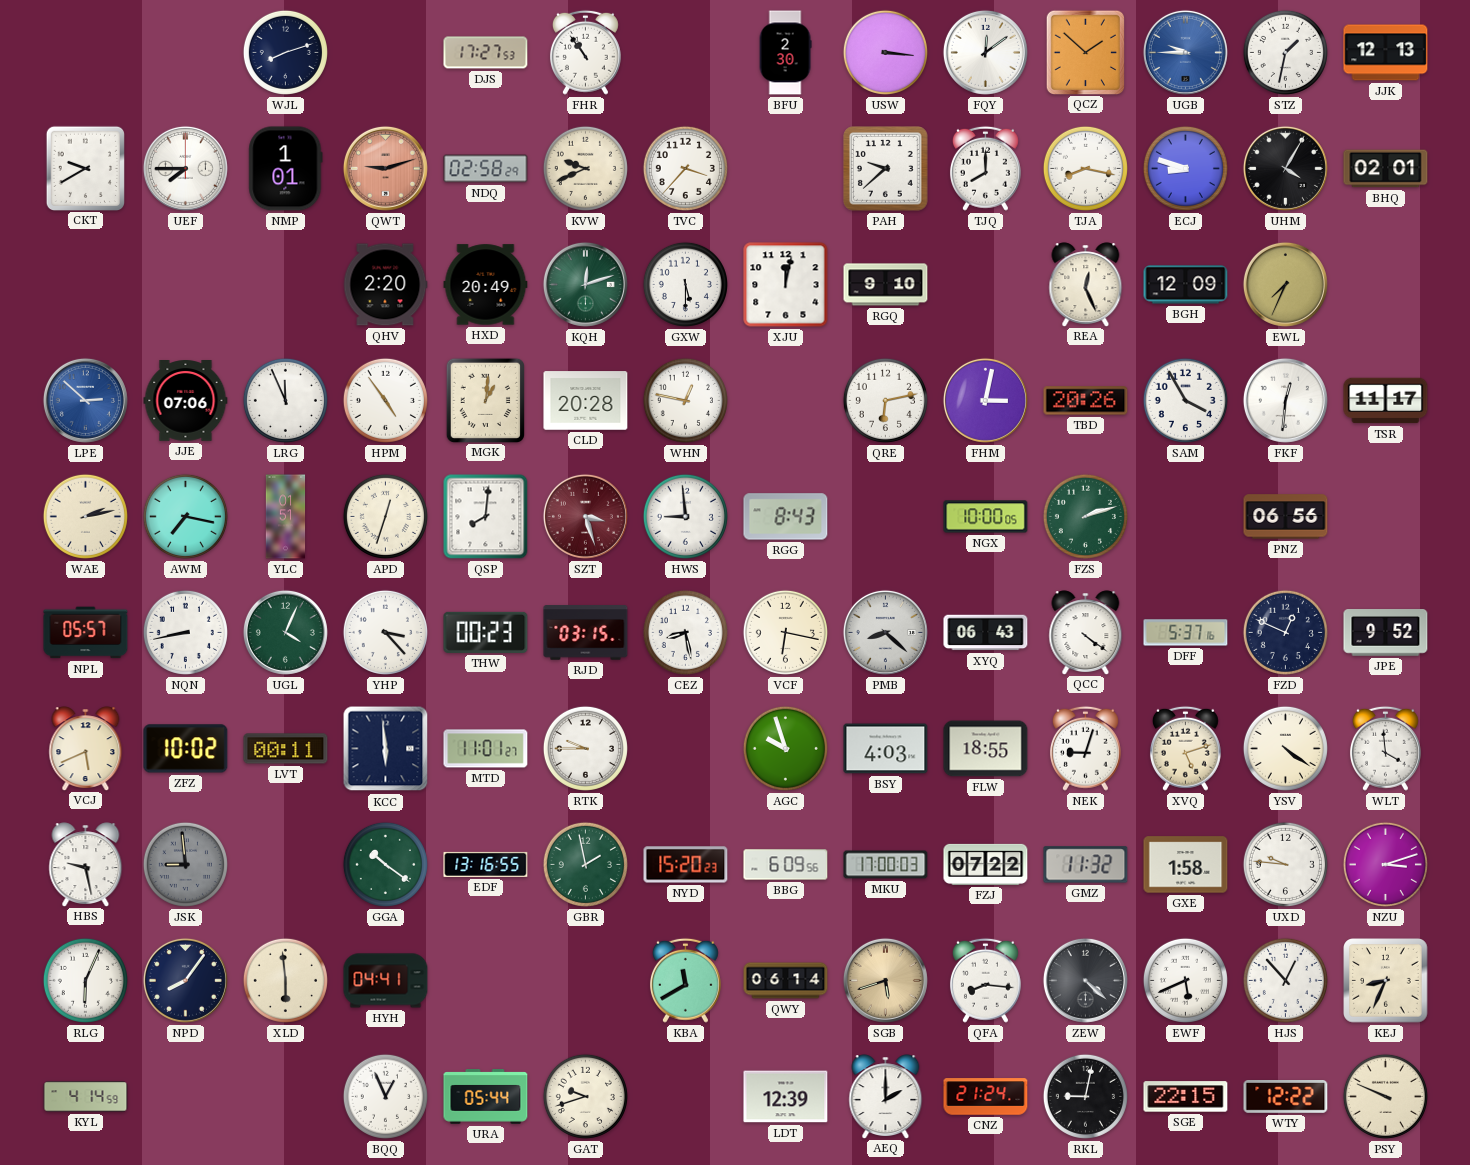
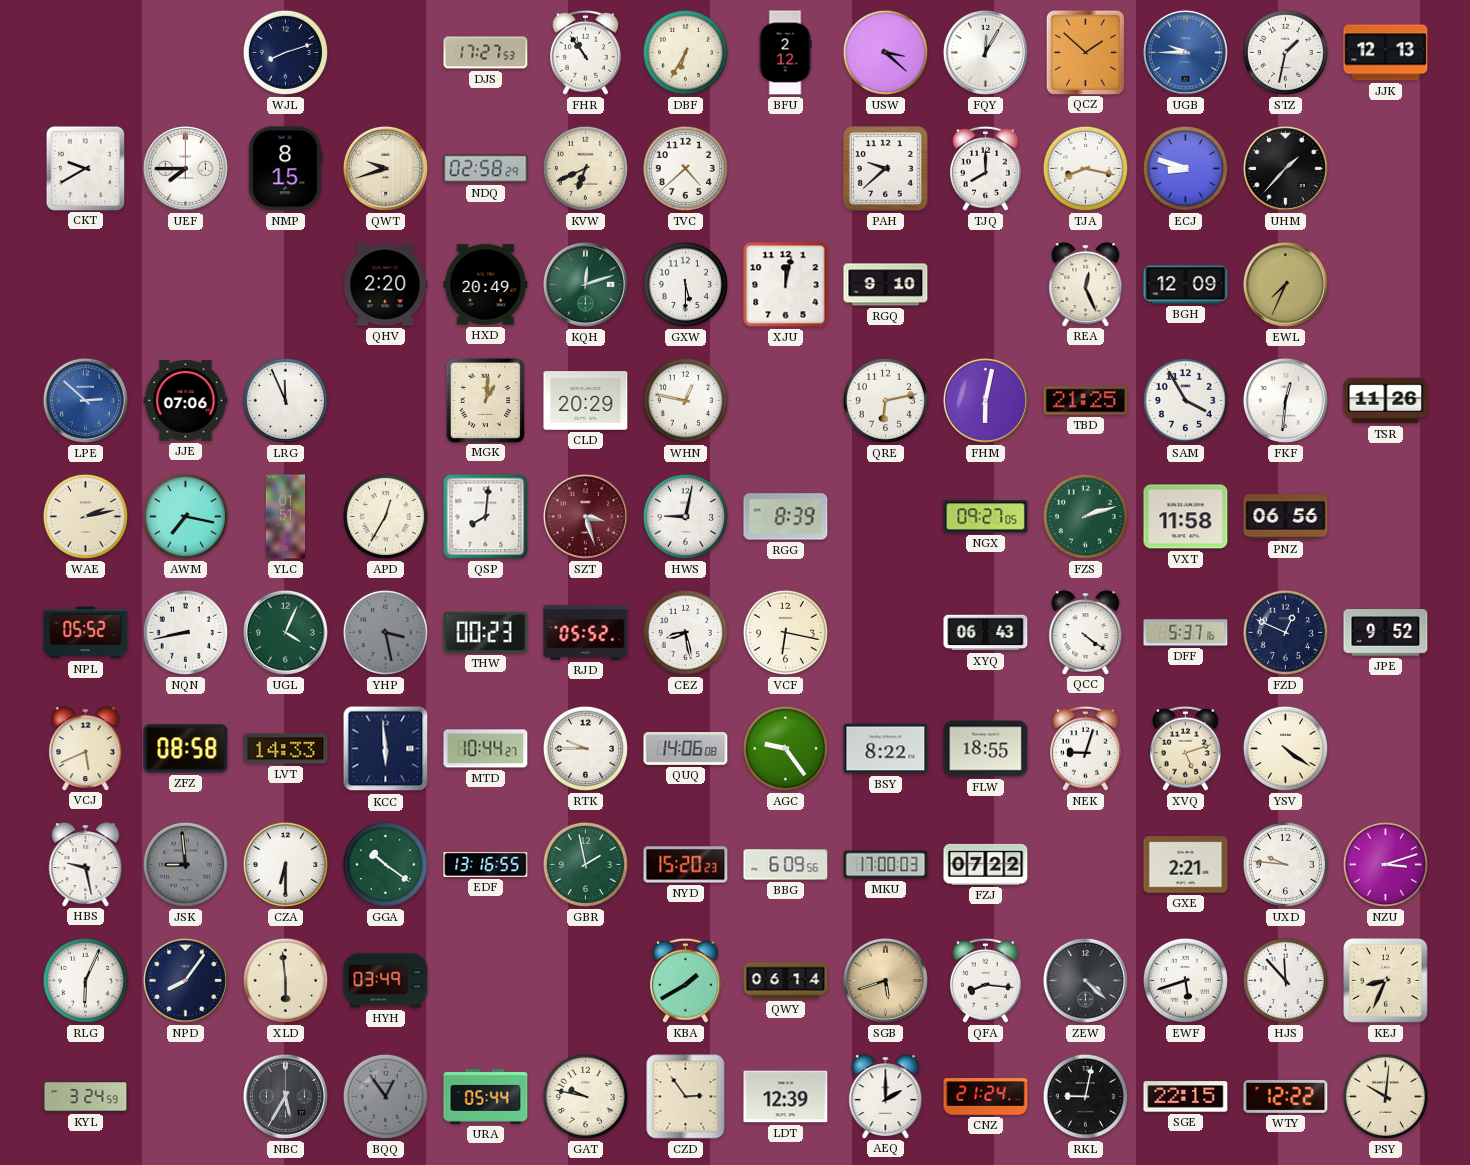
DBF: none -> 6:35 (685, 52)
BFU: 2:30 -> 2:12 (785, 53)
USW: 3:16 -> 3:22 (885, 52)
FQY: 12:09 -> 12:05 (985, 52)
NMP: 1:01 -> 8:15 (286, 169)
QWT: 9:12 -> 9:42 (385, 168)
QWT dial: salmon -> cream (385, 168)
KVW: 9:41 -> 6:41 (585, 168)
TVC: 3:37 -> 4:38 (685, 168)
UHM: 4:05 -> 1:37 (1285, 168)
BHQ: 02:01 -> none (1386, 169)
HPM: 4:54 -> none (385, 400)
CLD: 20:28 -> 20:29 (586, 401)
FHM: 3:02 -> 6:02 (985, 400)
TBD: 20:26 -> 21:25 (1086, 401)
TSR: 11:17 -> 11:26 (1386, 401)
APD: 12:33 -> 12:35 (385, 516)
HWS: 8:59 -> 9:02 (685, 516)
RGG: 8:43 -> 8:39 (786, 517)
NGX: 10:00 -> 09:27 (986, 517)
VXT: none -> 11:58 (1186, 517)
NPL: 05:57 -> 05:52 (86, 633)
YHP: 3:23 -> 3:28 (385, 632)
YHP dial: white -> grey (385, 632)
RJD: 03:15 -> 05:52 (586, 633)
PMB: 8:22 -> none (885, 632)
ZFZ: 10:02 -> 08:58 (186, 749)
LVT: 00:11 -> 14:33 (286, 749)
MTD: 11:01 -> 10:44 (486, 749)
QUQ: none -> 14:06 (686, 749)
AGC: 9:57 -> 9:24 (785, 748)
BSY: 4:03 -> 8:22 (886, 749)
WLT: 3:59 -> none (1385, 748)
CZA: none -> 6:30 (285, 864)
GMZ: 11:32 -> none (1086, 865)
GXE: 1:58 -> 2:21 (1186, 865)
HYH: 04:41 -> 03:49 (386, 981)
KBA: 11:40 -> 1:40 (685, 980)
EWF: 5:41 -> 5:42 (1185, 980)
HJS: 12:53 -> 11:53 (1285, 980)
KYL: 4:14 -> 3:24 (86, 1097)
NBC: none -> 5:35 (285, 1096)
BQQ: 12:56 -> 12:54 (385, 1096)
BQQ dial: white -> grey (385, 1096)
GAT: 9:42 -> 9:47 (585, 1096)
CZD: none -> 2:54 (686, 1097)
PSY: 9:49 -> 10:01 (1385, 1096)
